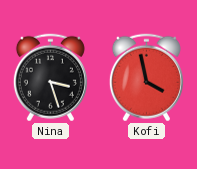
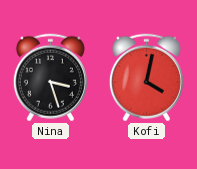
Kofi: 3:58 -> 4:02 (146, 78)
